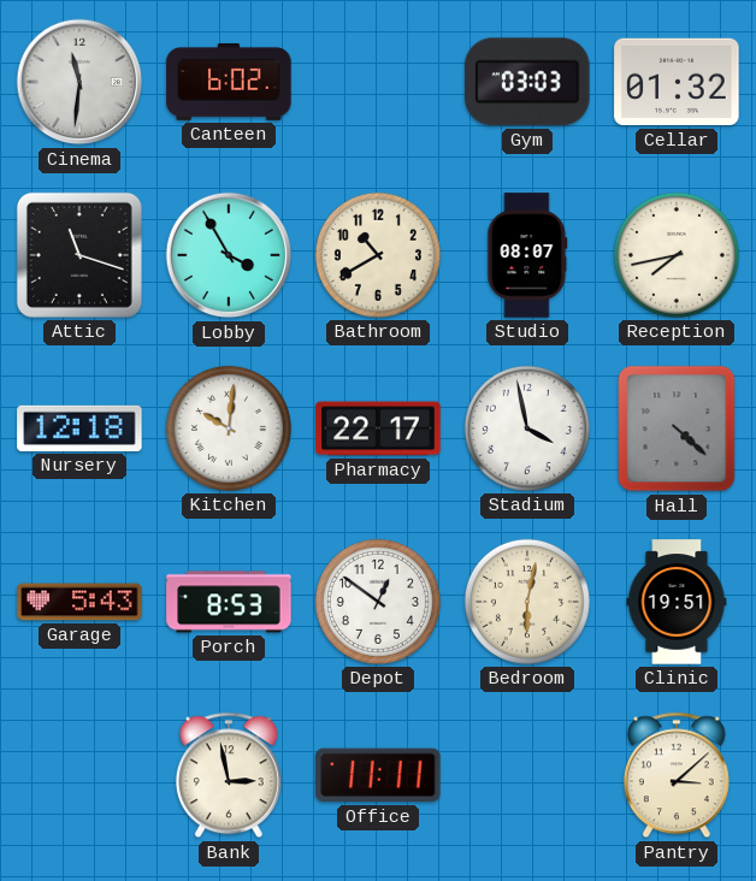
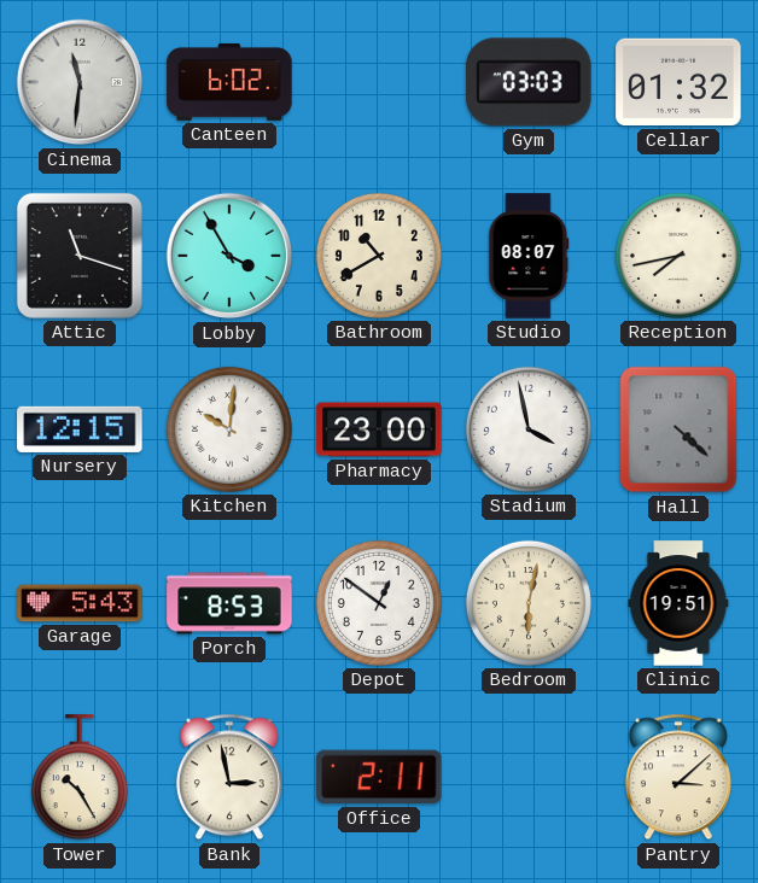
Nursery: 12:18 -> 12:15 (80, 429)
Pharmacy: 22:17 -> 23:00 (379, 429)
Tower: none -> 10:25 (80, 778)
Office: 11:11 -> 2:11 (379, 777)
